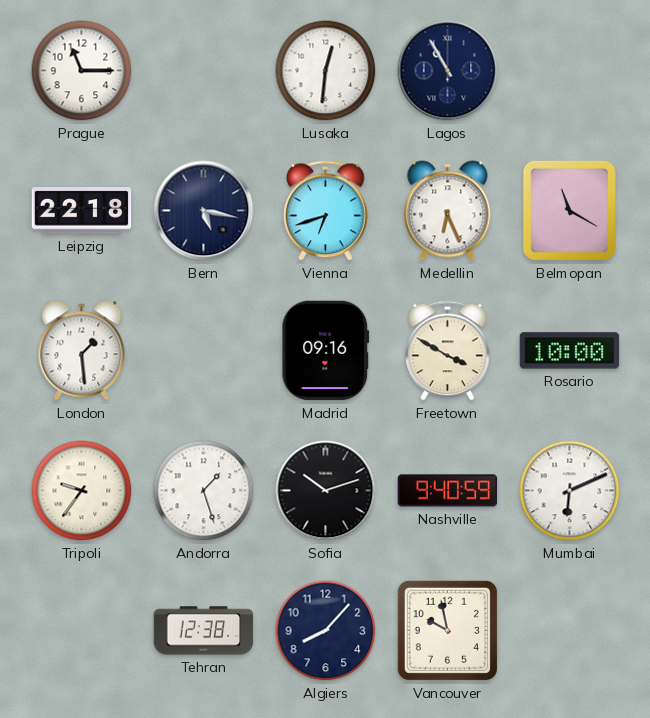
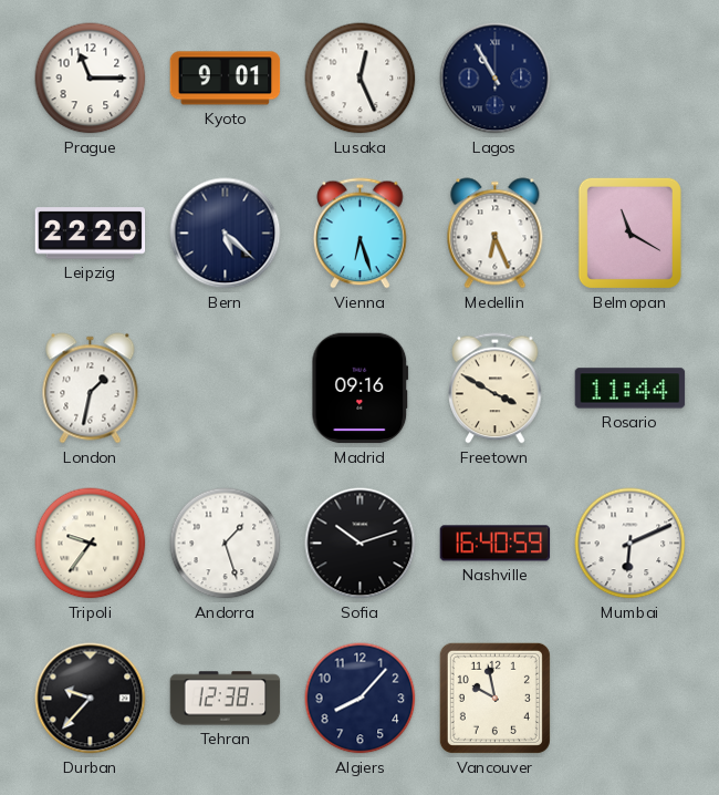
Kyoto: none -> 9:01 (226, 79)
Lusaka: 12:31 -> 12:26 (361, 79)
Leipzig: 22:18 -> 22:20 (91, 234)
Bern: 5:17 -> 5:22 (226, 234)
Vienna: 6:42 -> 6:27 (361, 234)
London: 1:29 -> 1:32 (91, 389)
Rosario: 10:00 -> 11:44 (631, 389)
Nashville: 9:40 -> 16:40 (496, 544)
Durban: none -> 9:37 (91, 699)
